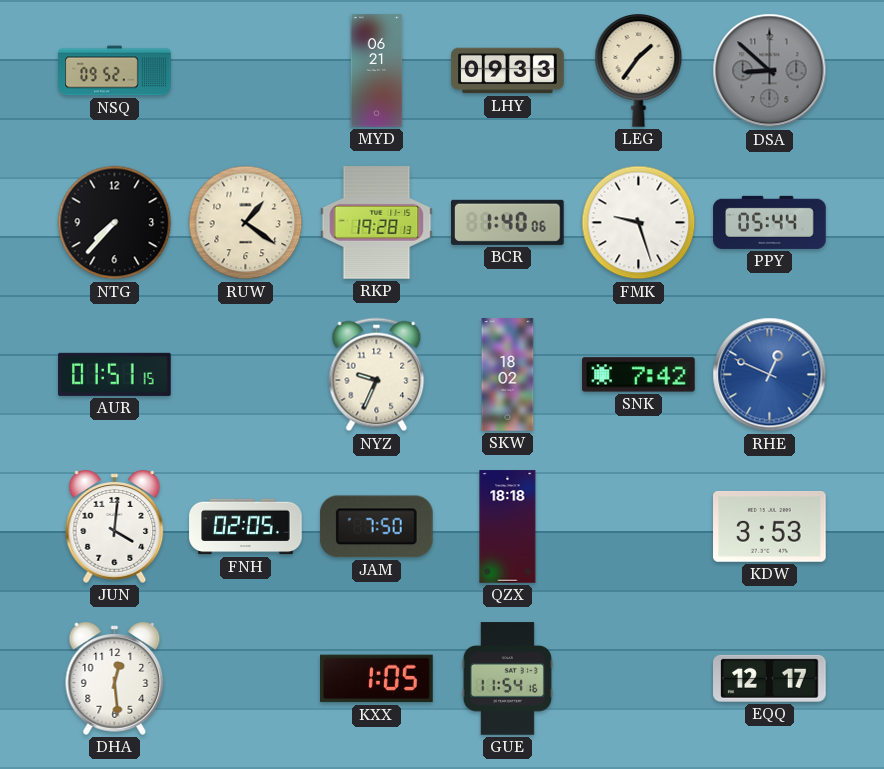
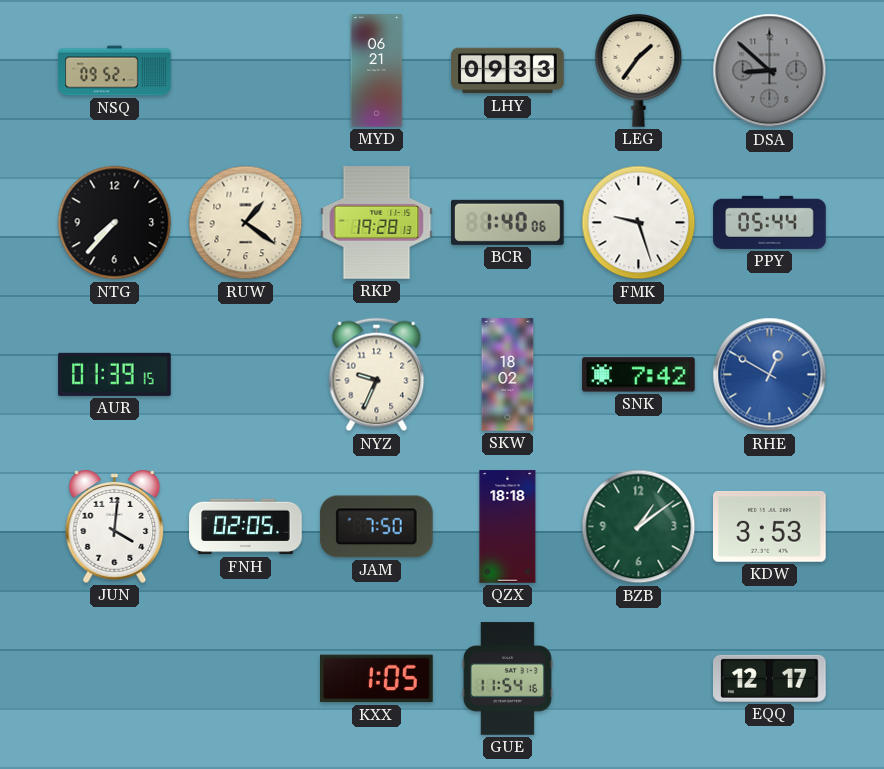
AUR: 01:51 -> 01:39 (115, 374)
RHE: 12:49 -> 12:50 (770, 375)
BZB: none -> 1:09 (639, 527)
DHA: 12:29 -> none (115, 678)
